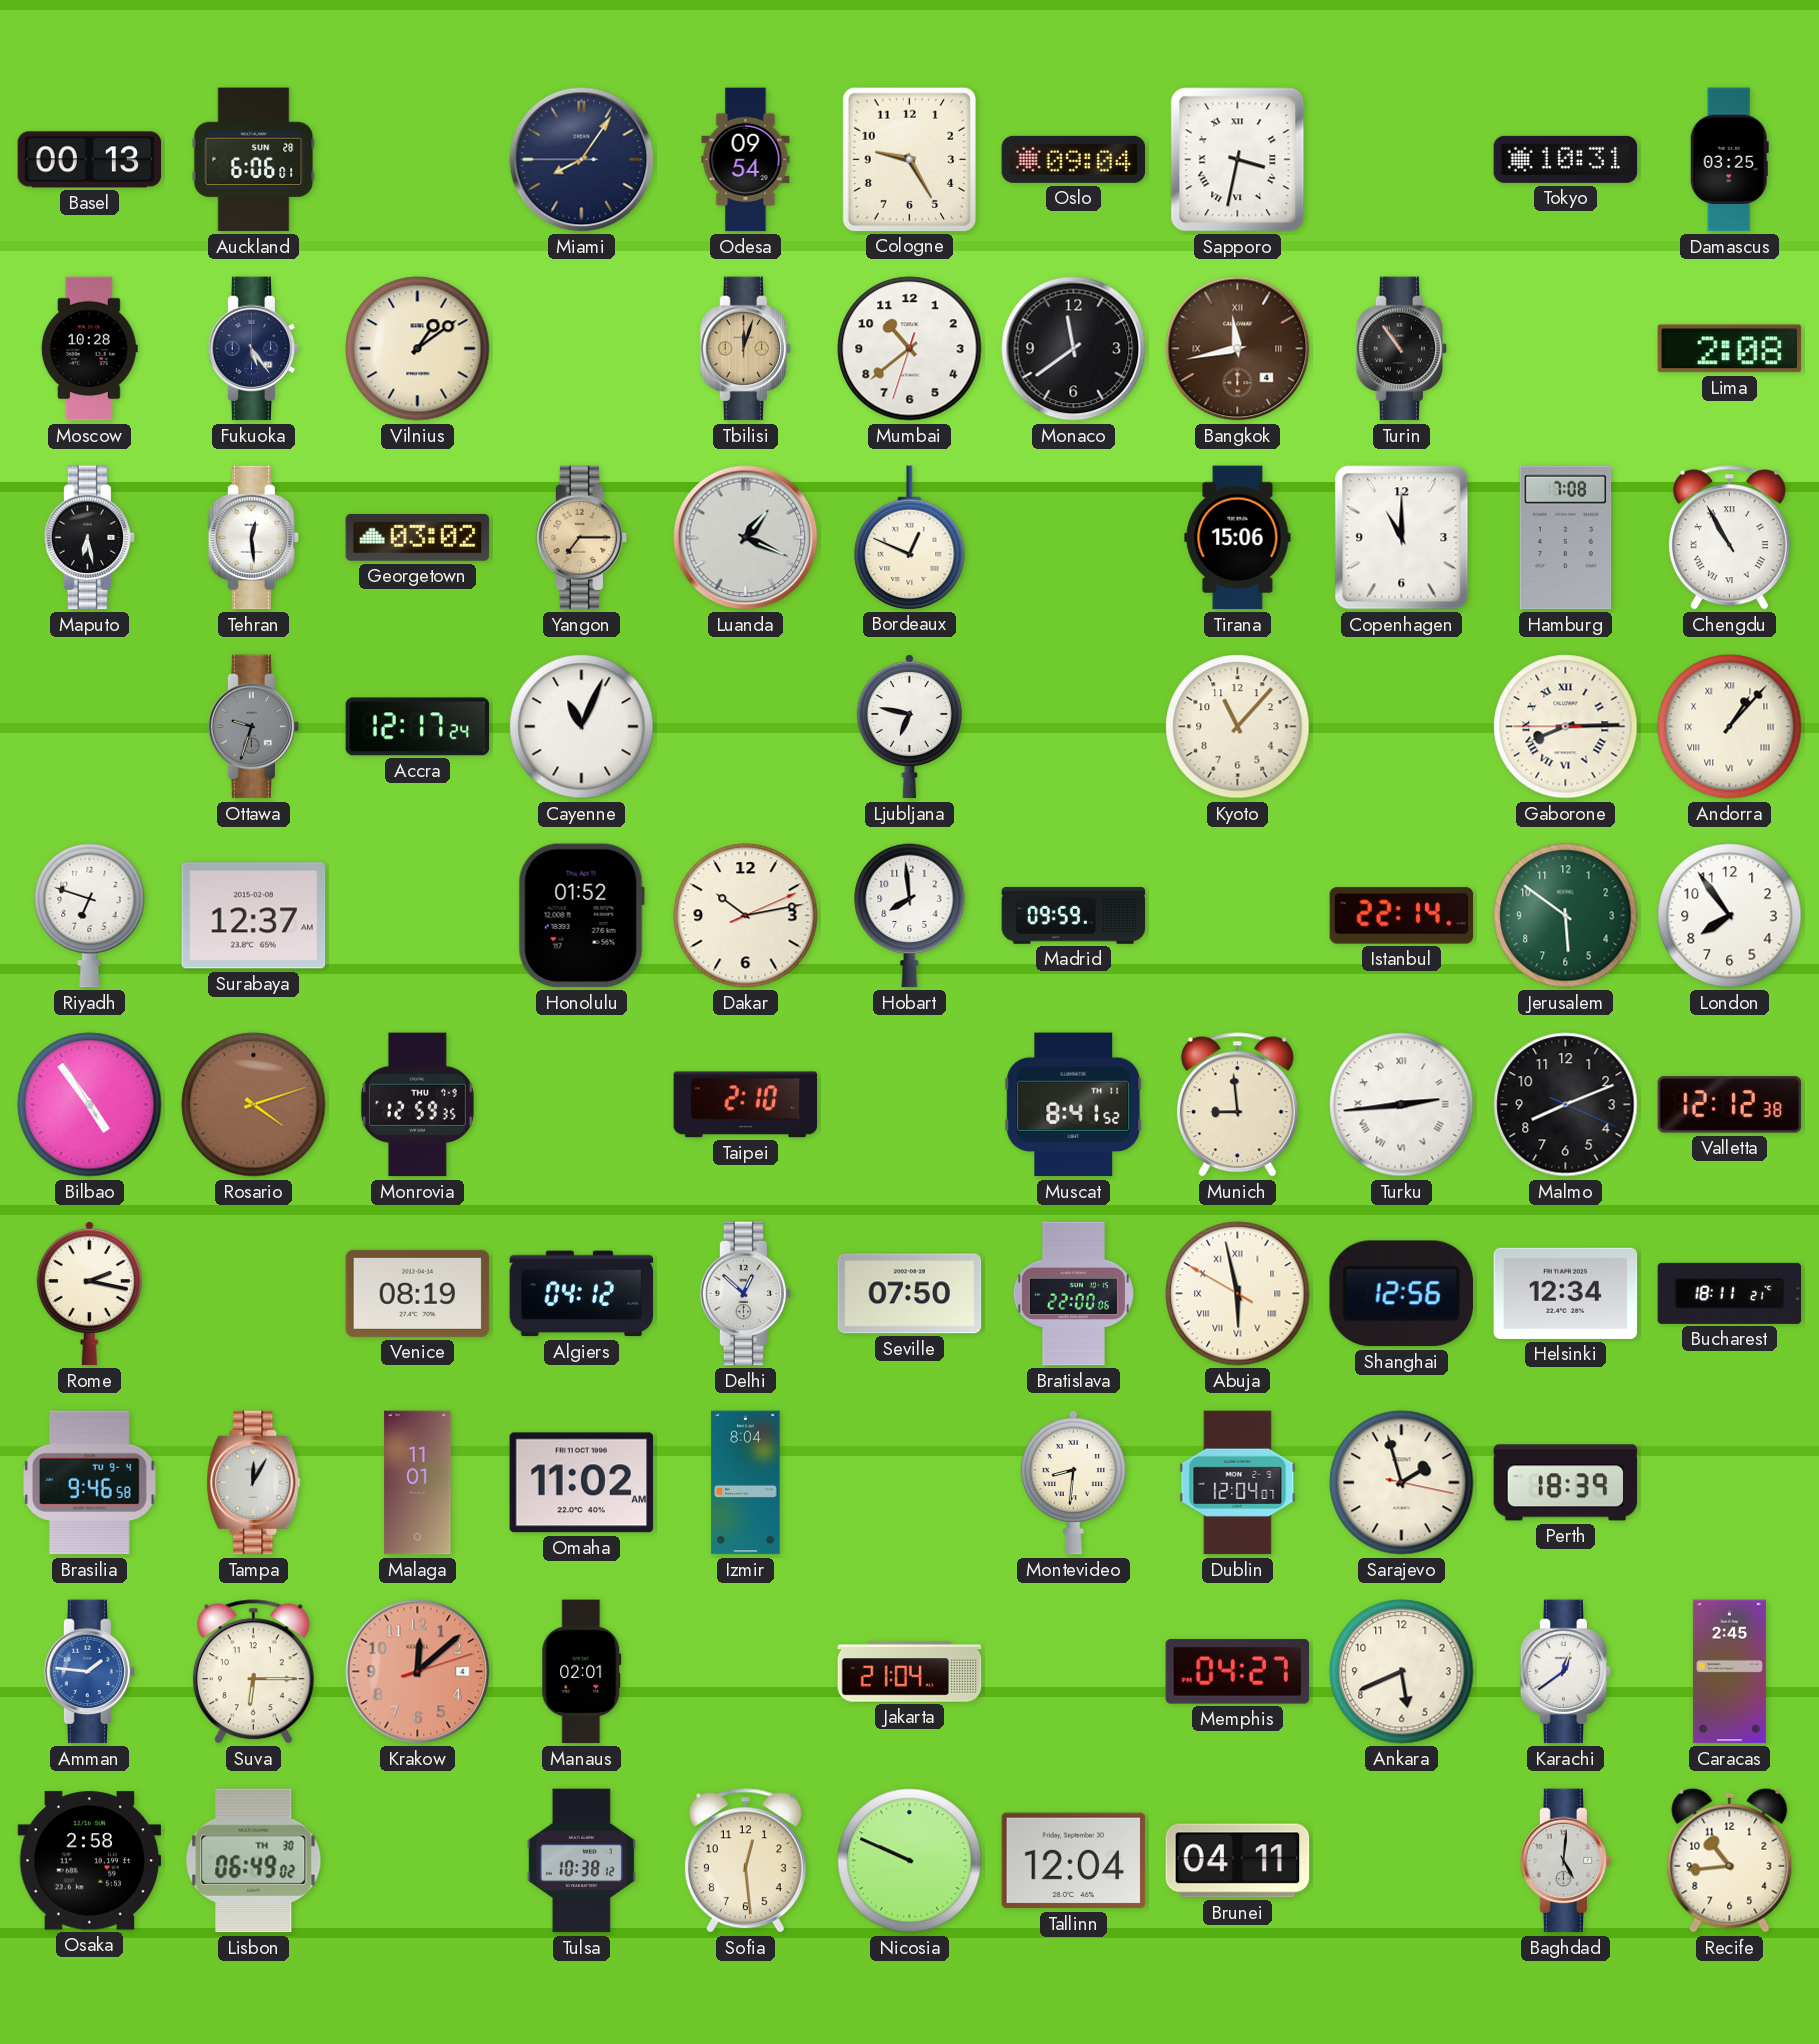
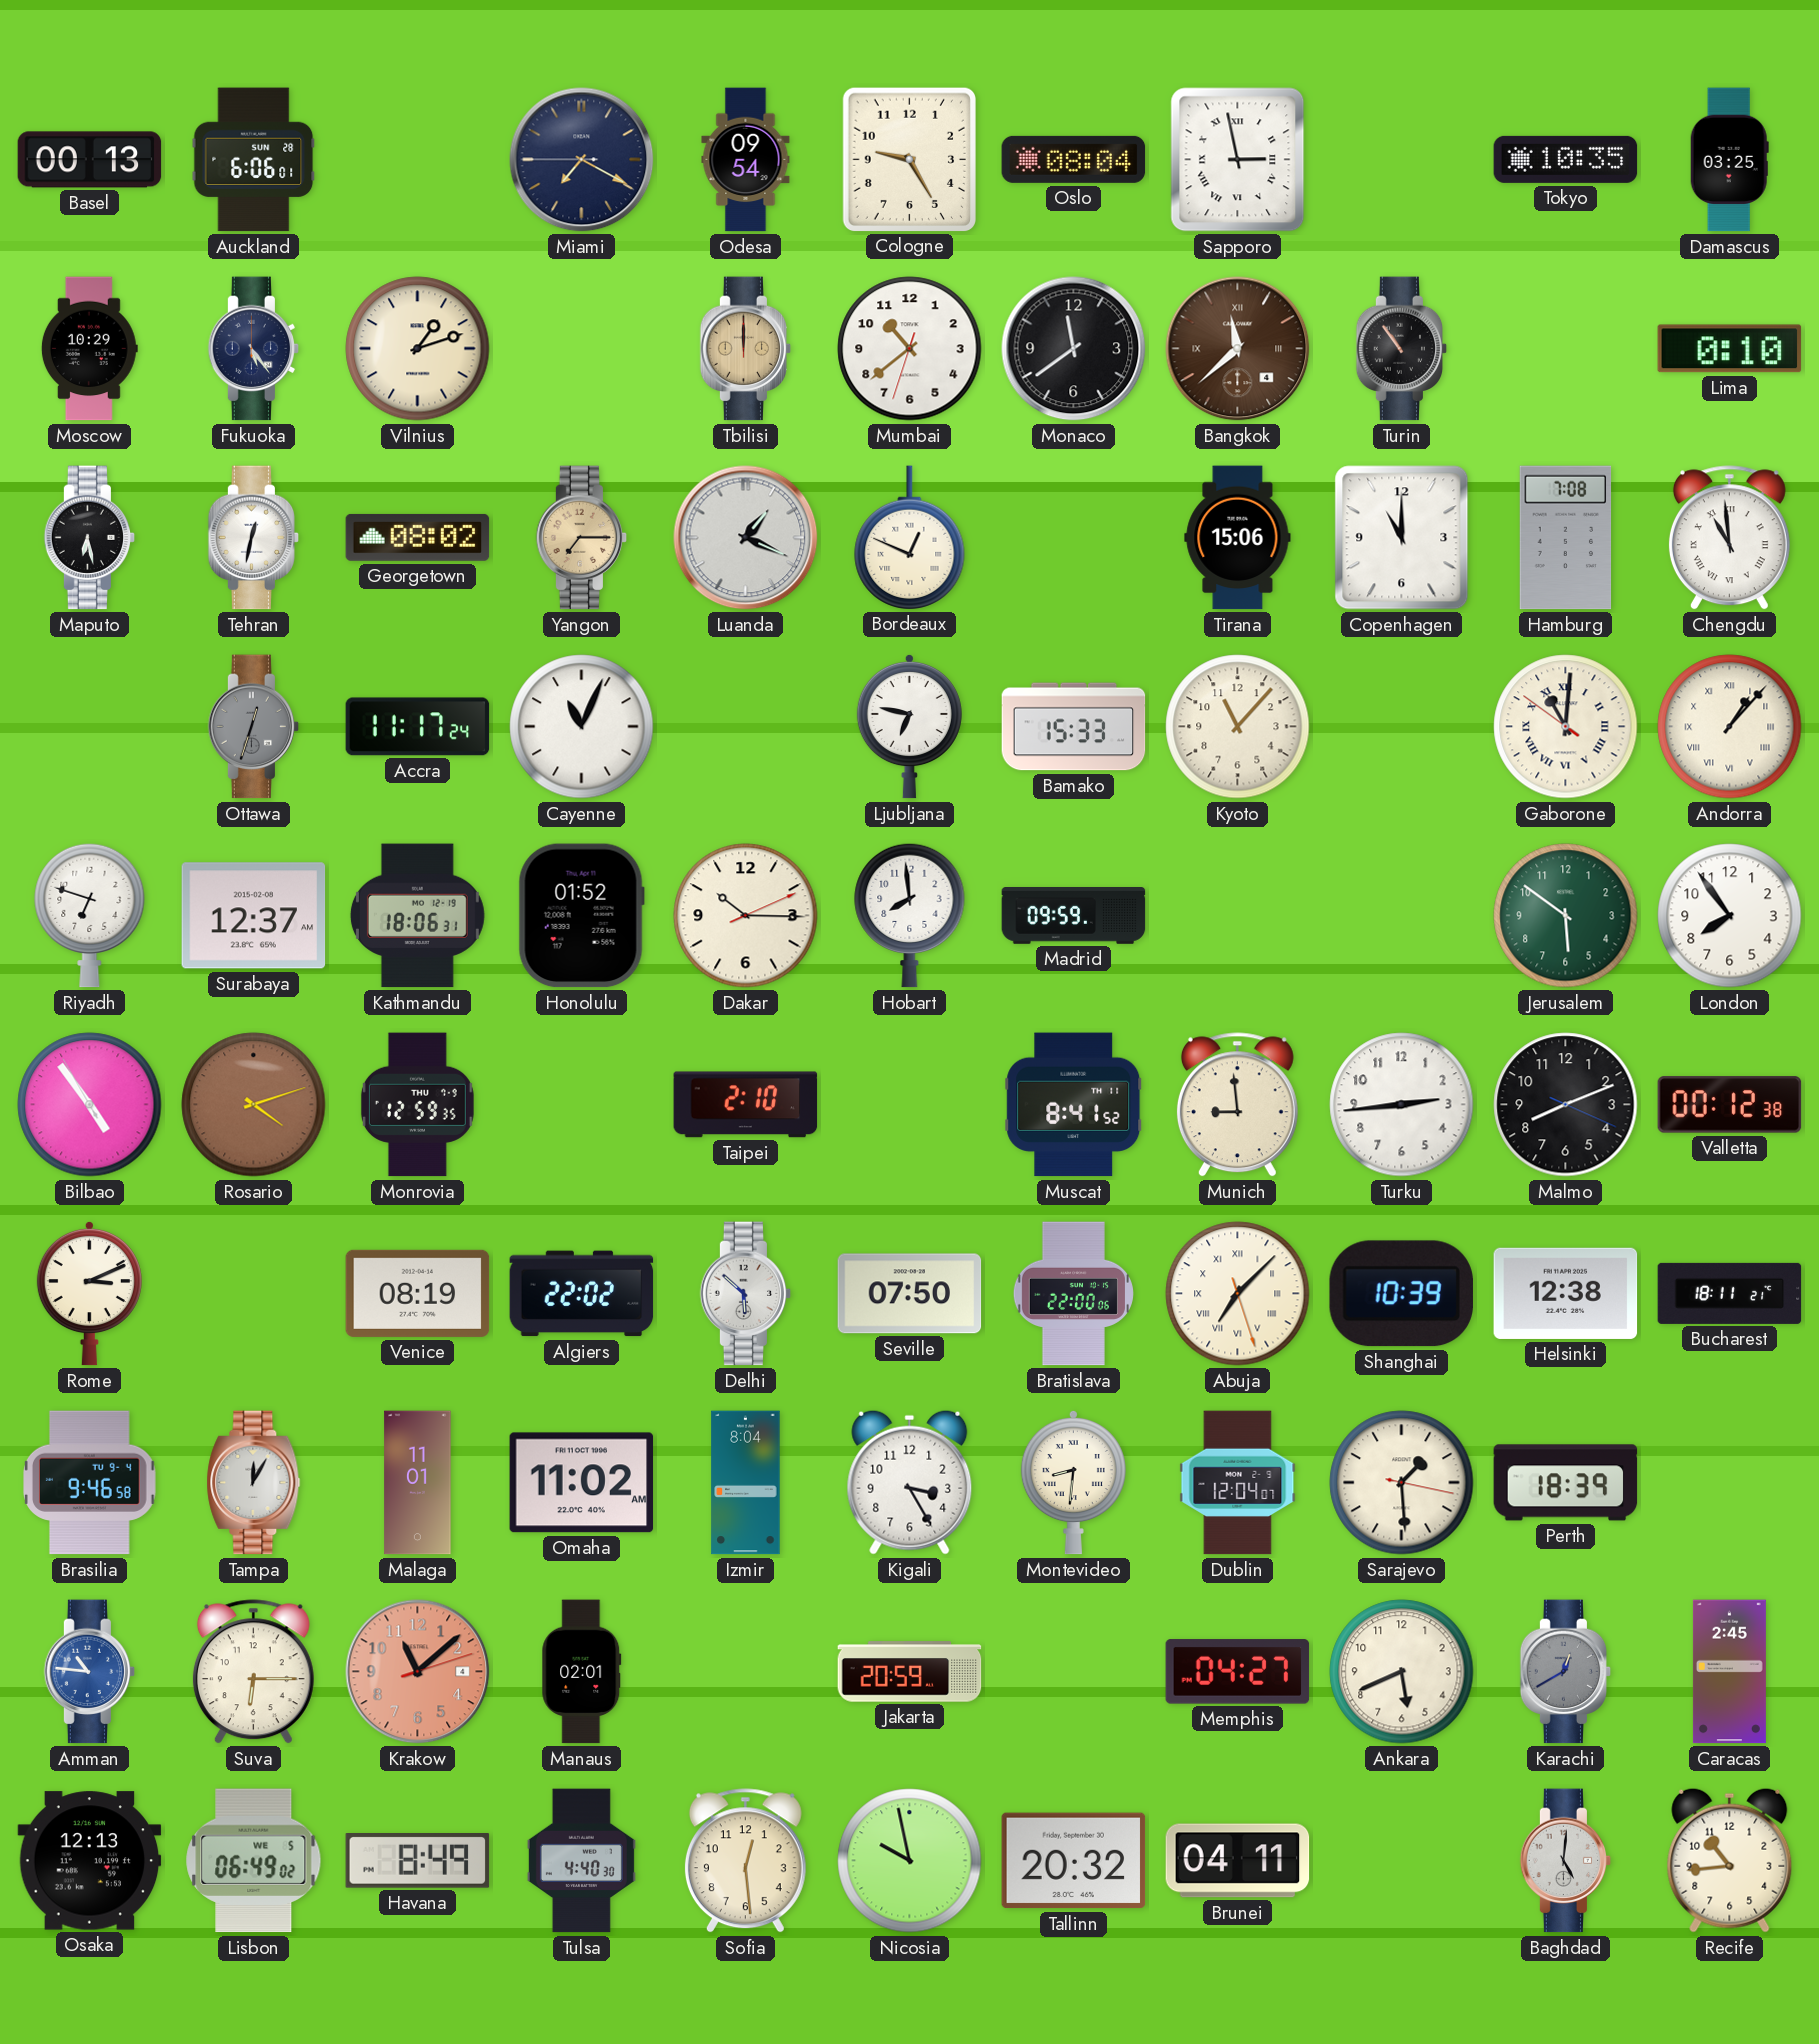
Miami: 8:05 -> 7:19 (582, 160)
Oslo: 09:04 -> 08:04 (1074, 159)
Sapporo: 3:32 -> 2:58 (1238, 160)
Tokyo: 10:31 -> 10:35 (1566, 159)
Moscow: 10:28 -> 10:29 (89, 349)
Vilnius: 1:09 -> 1:12 (418, 349)
Tbilisi: 12:03 -> 12:00 (746, 349)
Bangkok: 11:43 -> 11:38 (1238, 349)
Lima: 2:08 -> 0:10 (1730, 349)
Tehran: 12:29 -> 12:32 (254, 538)
Georgetown: 03:02 -> 08:02 (418, 537)
Chengdu: 10:55 -> 10:59 (1729, 538)
Ottawa: 9:33 -> 12:33 (254, 727)
Accra: 12:17 -> 11:17 (418, 727)
Bamako: none -> 15:33 (1074, 727)
Gaborone: 8:14 -> 11:00 (1566, 727)
Kathmandu: none -> 18:06 (417, 916)
Dakar: 10:13 -> 10:15 (746, 916)
Istanbul: 22:14 -> none (1402, 916)
Turku numerals: Roman -> Arabic (1402, 1105)
Valletta: 12:12 -> 00:12 (1730, 1105)
Rome: 2:17 -> 3:11 (89, 1293)
Algiers: 04:12 -> 22:02 (582, 1294)
Delhi: 12:52 -> 5:52 (746, 1294)
Abuja: 5:57 -> 7:07 (1238, 1294)
Shanghai: 12:56 -> 10:39 (1401, 1294)
Helsinki: 12:34 -> 12:38 (1566, 1293)
Kigali: none -> 3:25 (910, 1482)
Sarajevo: 1:57 -> 1:29 (1402, 1483)
Amman: 1:46 -> 10:46 (90, 1672)
Krakow: 12:08 -> 11:08 (418, 1672)
Jakarta: 21:04 -> 20:59 (910, 1672)
Karachi: 12:39 -> 12:40 (1566, 1672)
Karachi dial: white -> grey (1566, 1672)
Osaka: 2:58 -> 12:13 (90, 1861)
Lisbon date: TH 30 -> WE 5 (254, 1861)
Havana: none -> 8:49 (418, 1861)
Tulsa: 10:38 -> 4:40 (581, 1861)
Nicosia: 9:49 -> 9:58 (910, 1861)
Tallinn: 12:04 -> 20:32 (1074, 1861)
